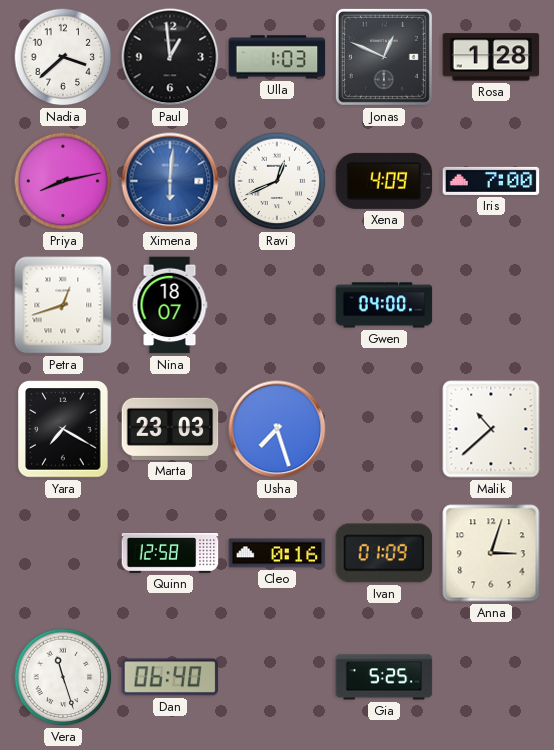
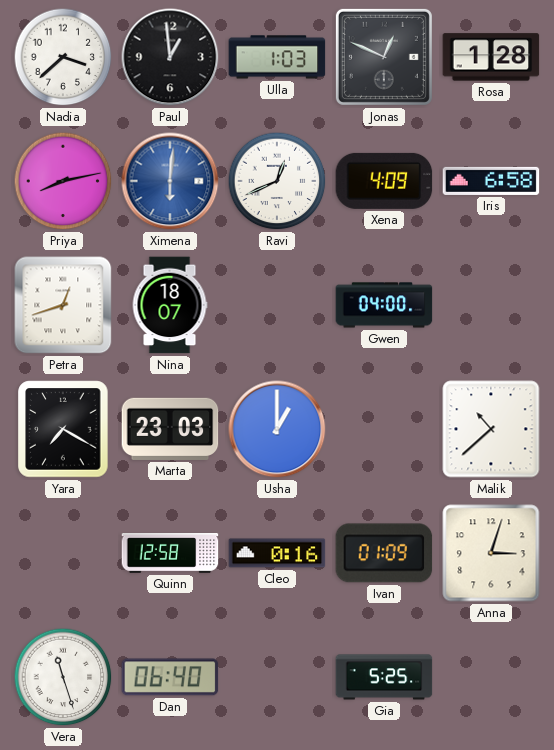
Iris: 7:00 -> 6:58 (491, 181)
Usha: 7:27 -> 1:00 (277, 429)
